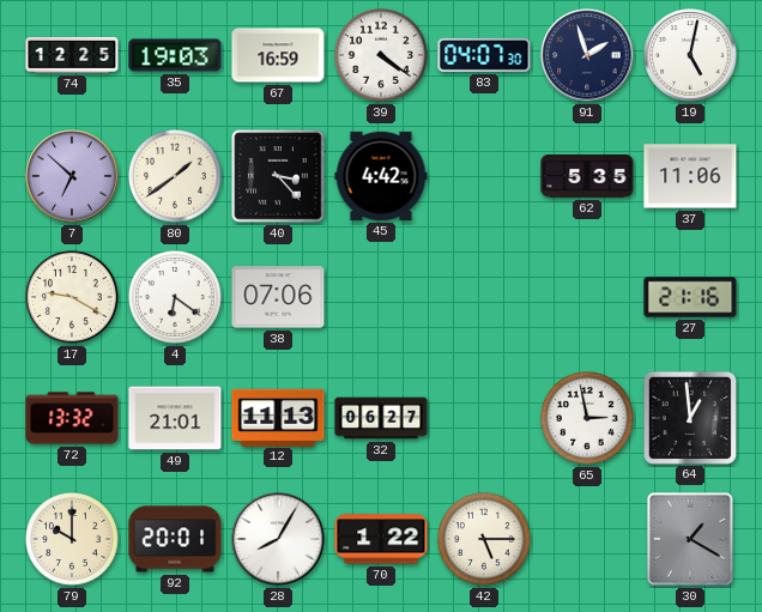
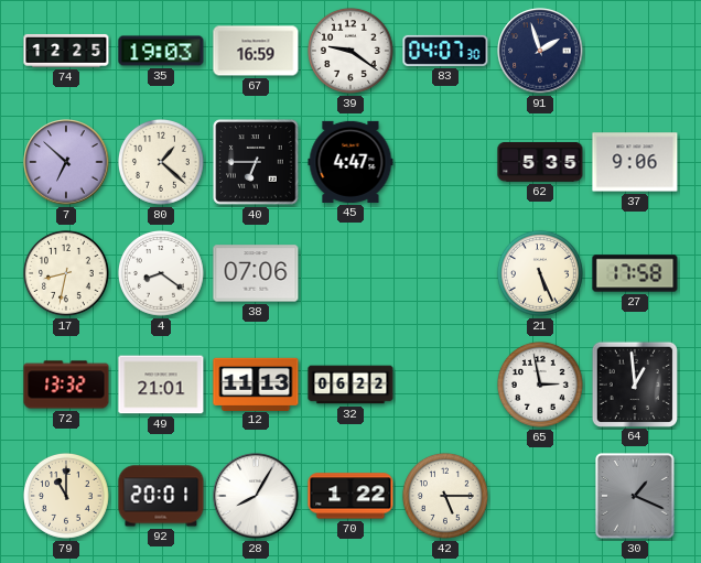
39: 4:21 -> 9:21 (352, 52)
19: 5:02 -> none (690, 55)
80: 1:39 -> 1:22 (162, 163)
40: 3:23 -> 6:45 (256, 162)
45: 4:42 -> 4:47 (350, 162)
37: 11:06 -> 9:06 (635, 162)
17: 9:20 -> 8:32 (67, 274)
4: 6:21 -> 8:21 (162, 274)
21: none -> 5:26 (541, 274)
27: 21:16 -> 17:58 (635, 273)
32: 06:27 -> 06:22 (350, 385)
79: 10:00 -> 11:00 (67, 497)
30: 1:20 -> 1:19 (635, 496)
